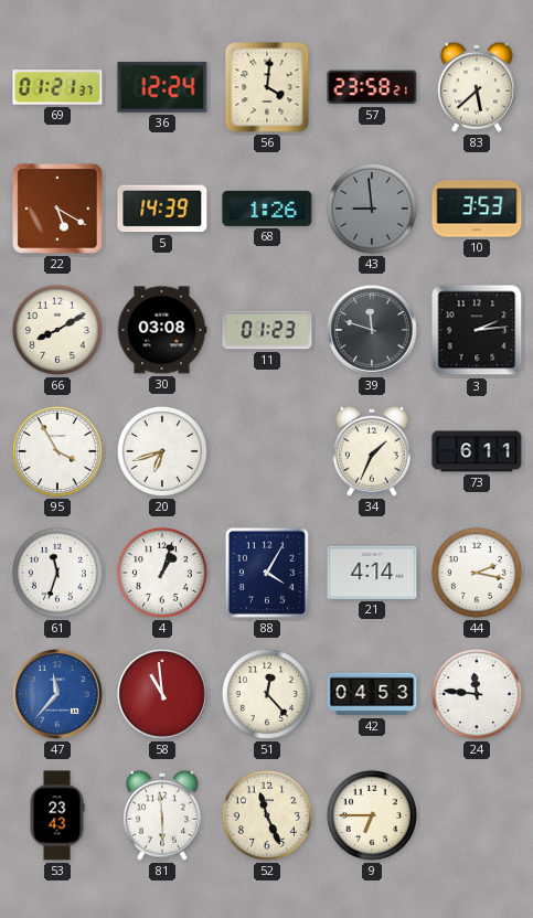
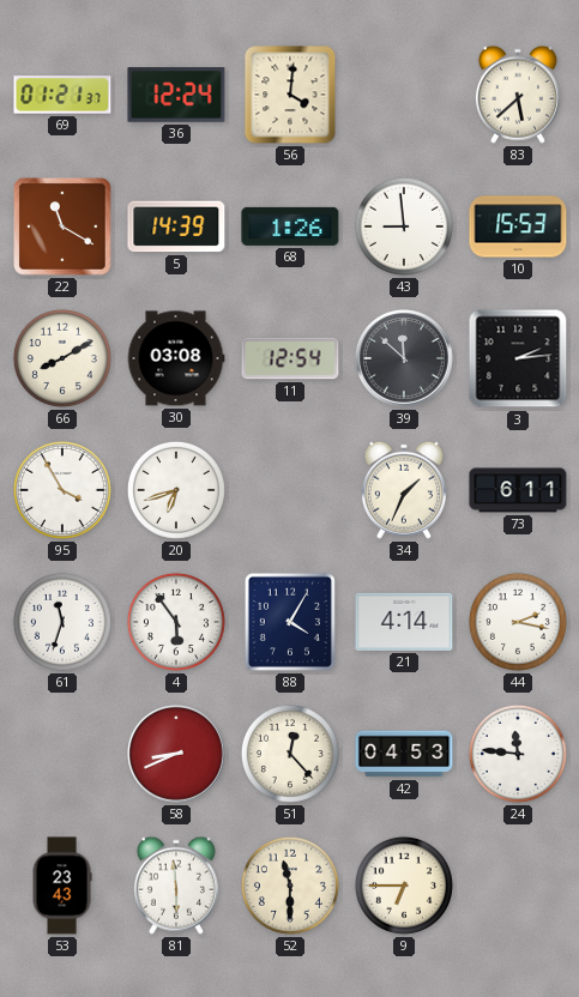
57: 23:58 -> none (372, 87)
22: 5:20 -> 11:20 (62, 226)
43 dial: grey -> white (404, 226)
10: 3:53 -> 15:53 (518, 226)
11: 01:23 -> 12:54 (290, 358)
39: 11:48 -> 11:52 (405, 359)
4: 1:03 -> 5:54 (176, 622)
47: 11:37 -> none (58, 695)
58: 10:59 -> 8:41 (177, 755)
52: 11:26 -> 11:30 (290, 886)
